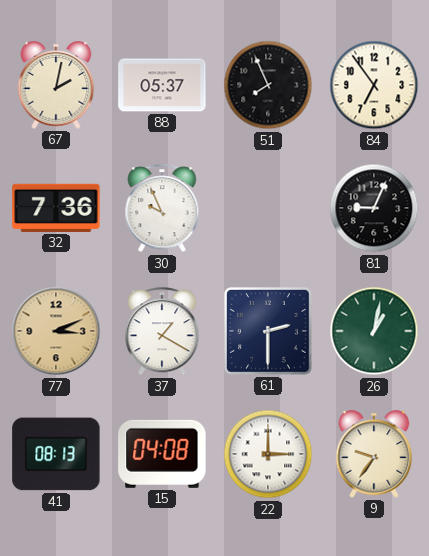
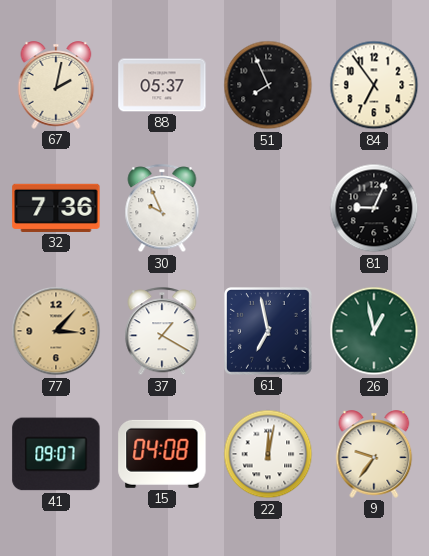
77: 3:11 -> 3:07 (56, 331)
61: 2:30 -> 6:58 (269, 332)
26: 1:02 -> 12:58 (374, 331)
41: 08:13 -> 09:07 (56, 454)
22: 3:00 -> 12:02 (268, 454)
